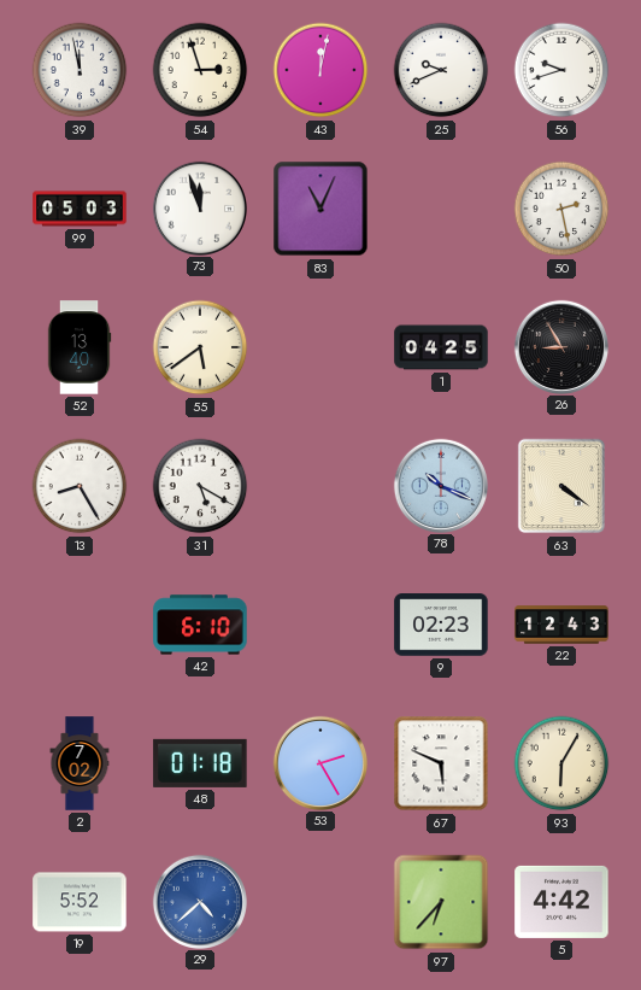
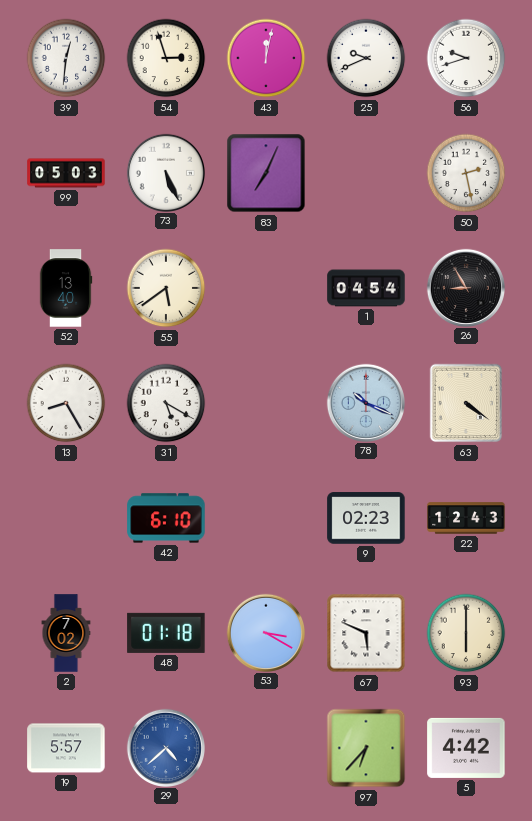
39: 11:58 -> 12:31 (66, 58)
73: 11:57 -> 5:26 (165, 172)
83: 11:04 -> 7:04 (266, 173)
1: 04:25 -> 04:54 (366, 288)
53: 2:25 -> 3:20 (265, 632)
93: 6:05 -> 6:00 (466, 633)
19: 5:52 -> 5:57 (66, 748)
